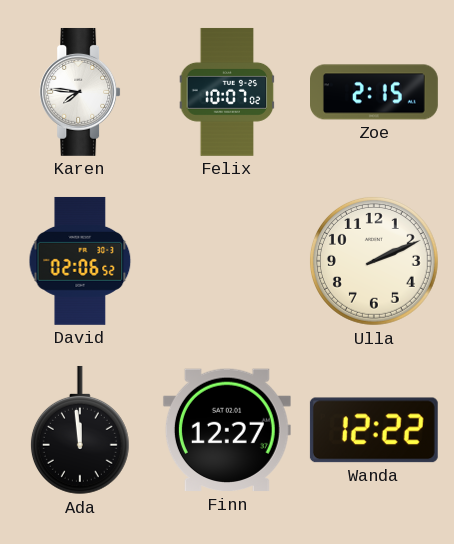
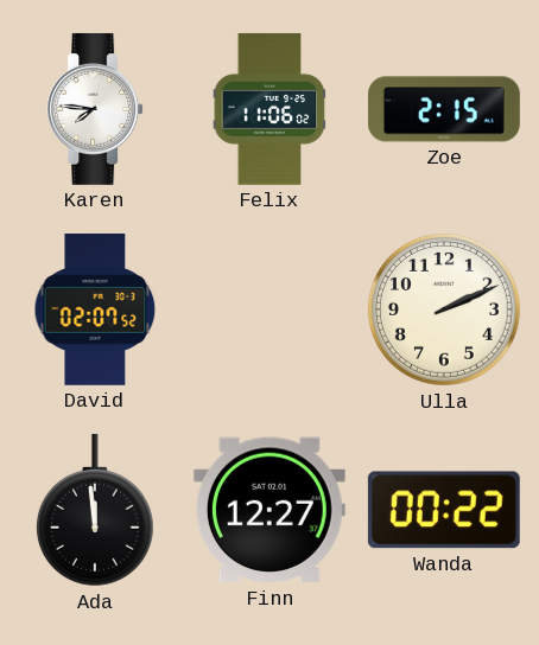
Felix: 10:07 -> 11:06 (269, 109)
David: 02:06 -> 02:07 (95, 309)
Wanda: 12:22 -> 00:22 (444, 510)
